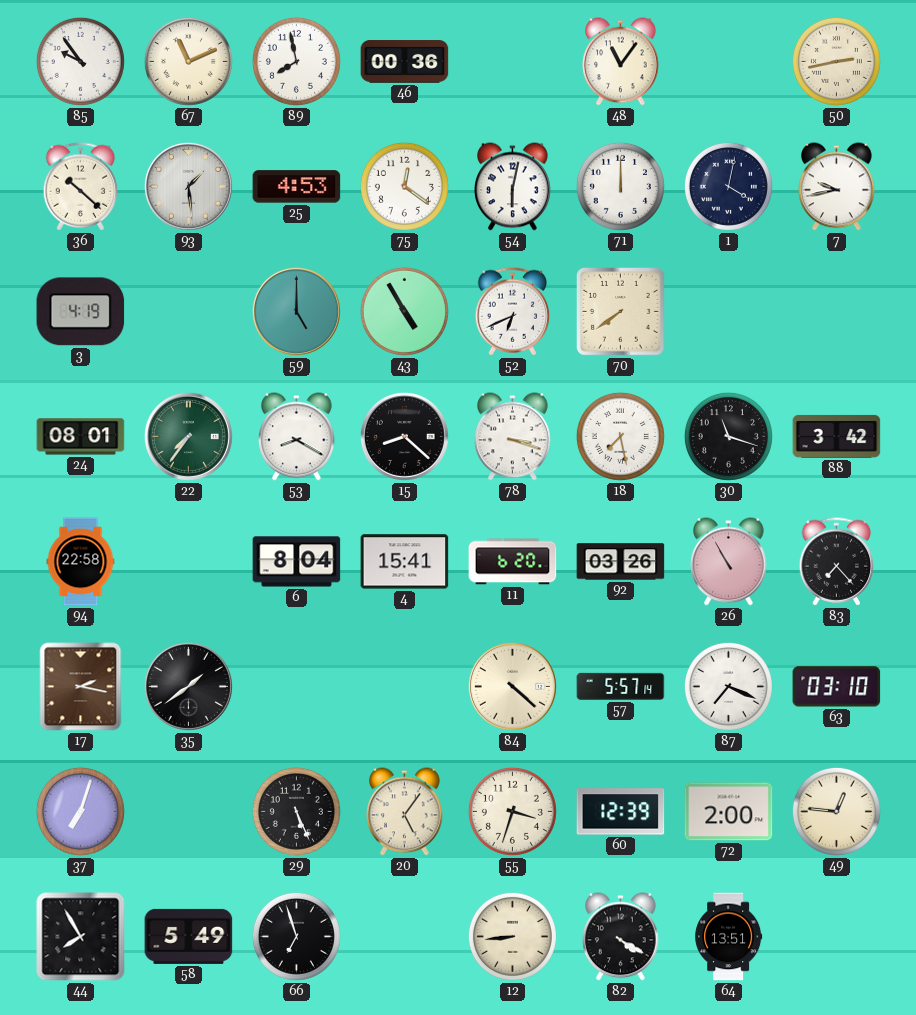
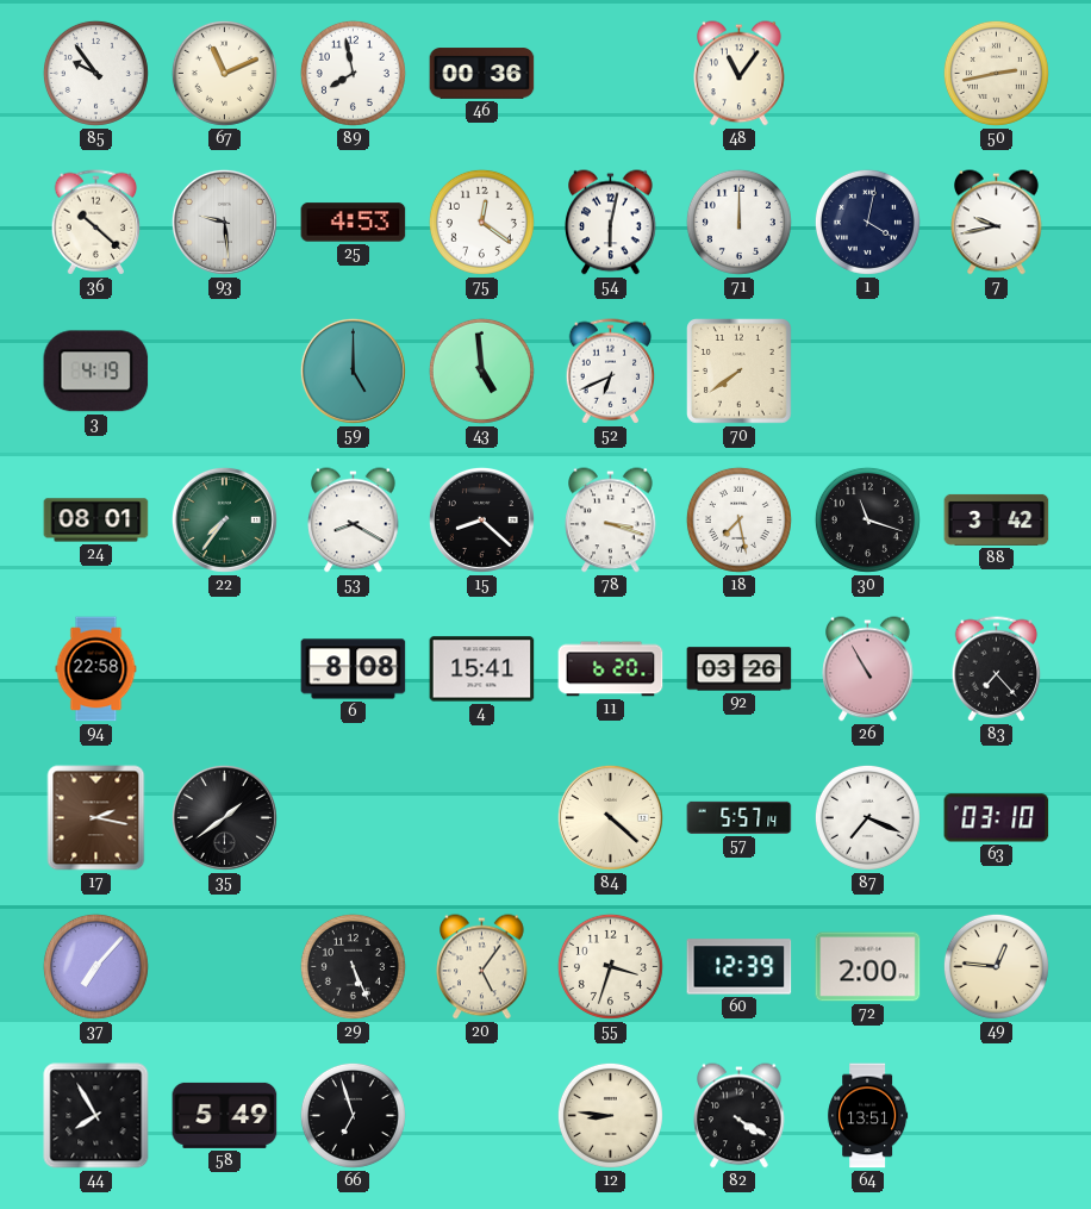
93: 1:29 -> 9:29 (224, 222)
43: 4:55 -> 4:59 (481, 370)
6: 8:04 -> 8:08 (354, 669)
37: 7:03 -> 7:07 (95, 966)
12: 8:44 -> 8:46 (610, 1115)
